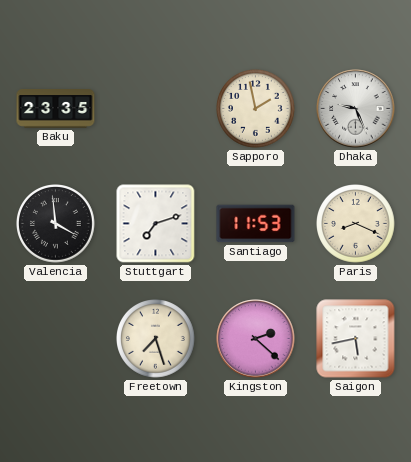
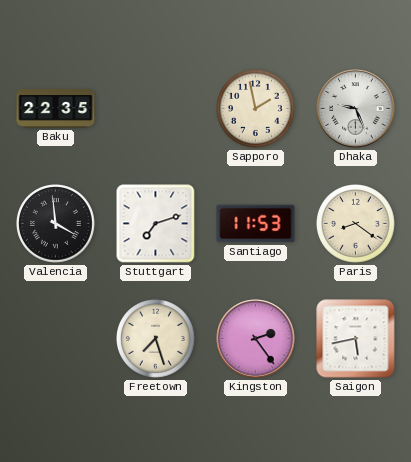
Baku: 23:35 -> 22:35 (56, 109)
Paris: 8:19 -> 8:21 (356, 224)
Kingston: 2:22 -> 2:24 (256, 339)
